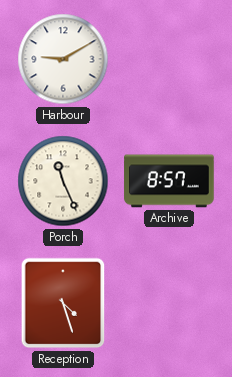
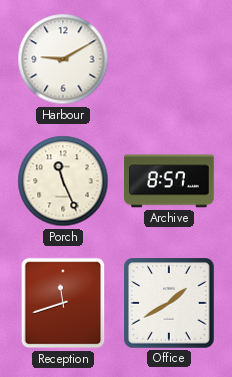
Reception: 4:27 -> 11:42 (63, 303)
Office: none -> 1:40 (169, 303)
